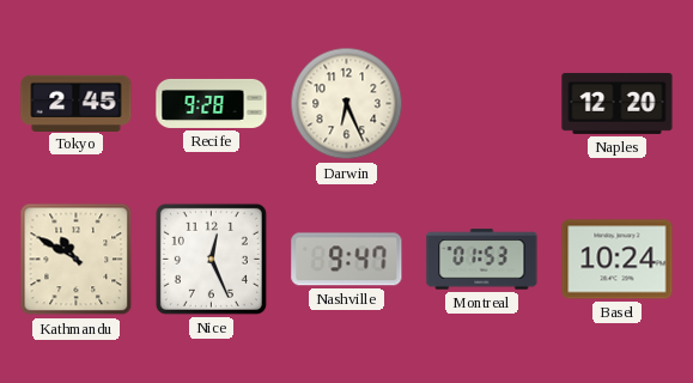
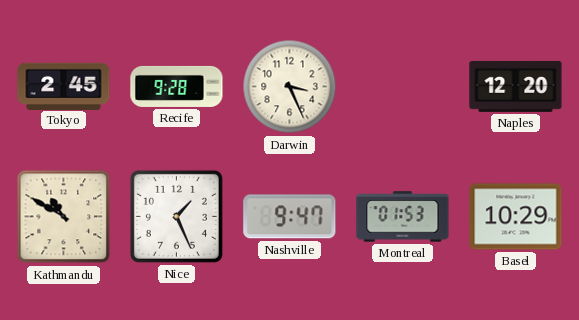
Darwin: 6:26 -> 3:26 (290, 87)
Nice: 12:26 -> 1:26 (176, 216)
Basel: 10:24 -> 10:29 (516, 217)
